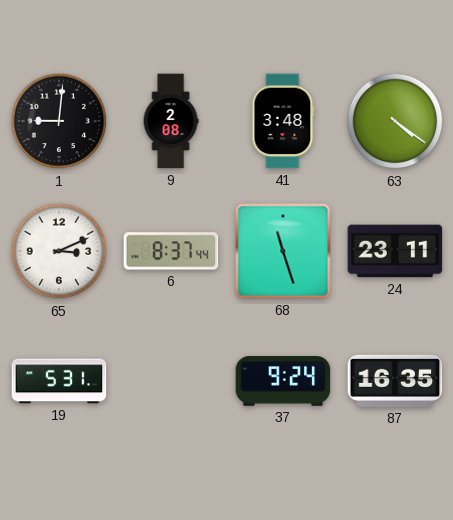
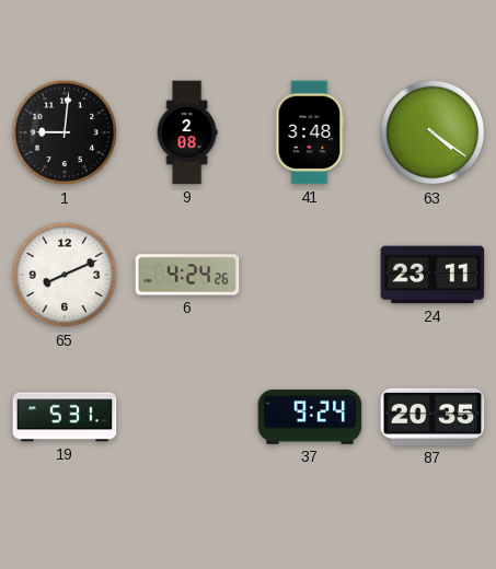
65: 3:11 -> 8:11 (65, 275)
6: 8:37 -> 4:24 (187, 275)
68: 11:27 -> none (283, 251)
87: 16:35 -> 20:35 (432, 417)
